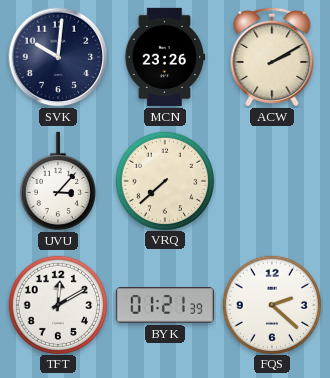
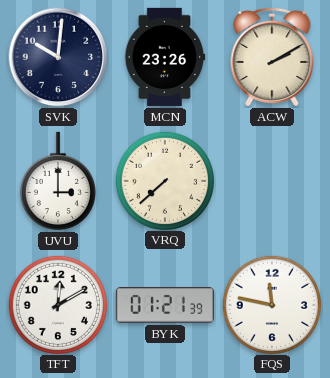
UVU: 3:07 -> 3:00 (58, 181)
FQS: 2:22 -> 11:47 (271, 304)
